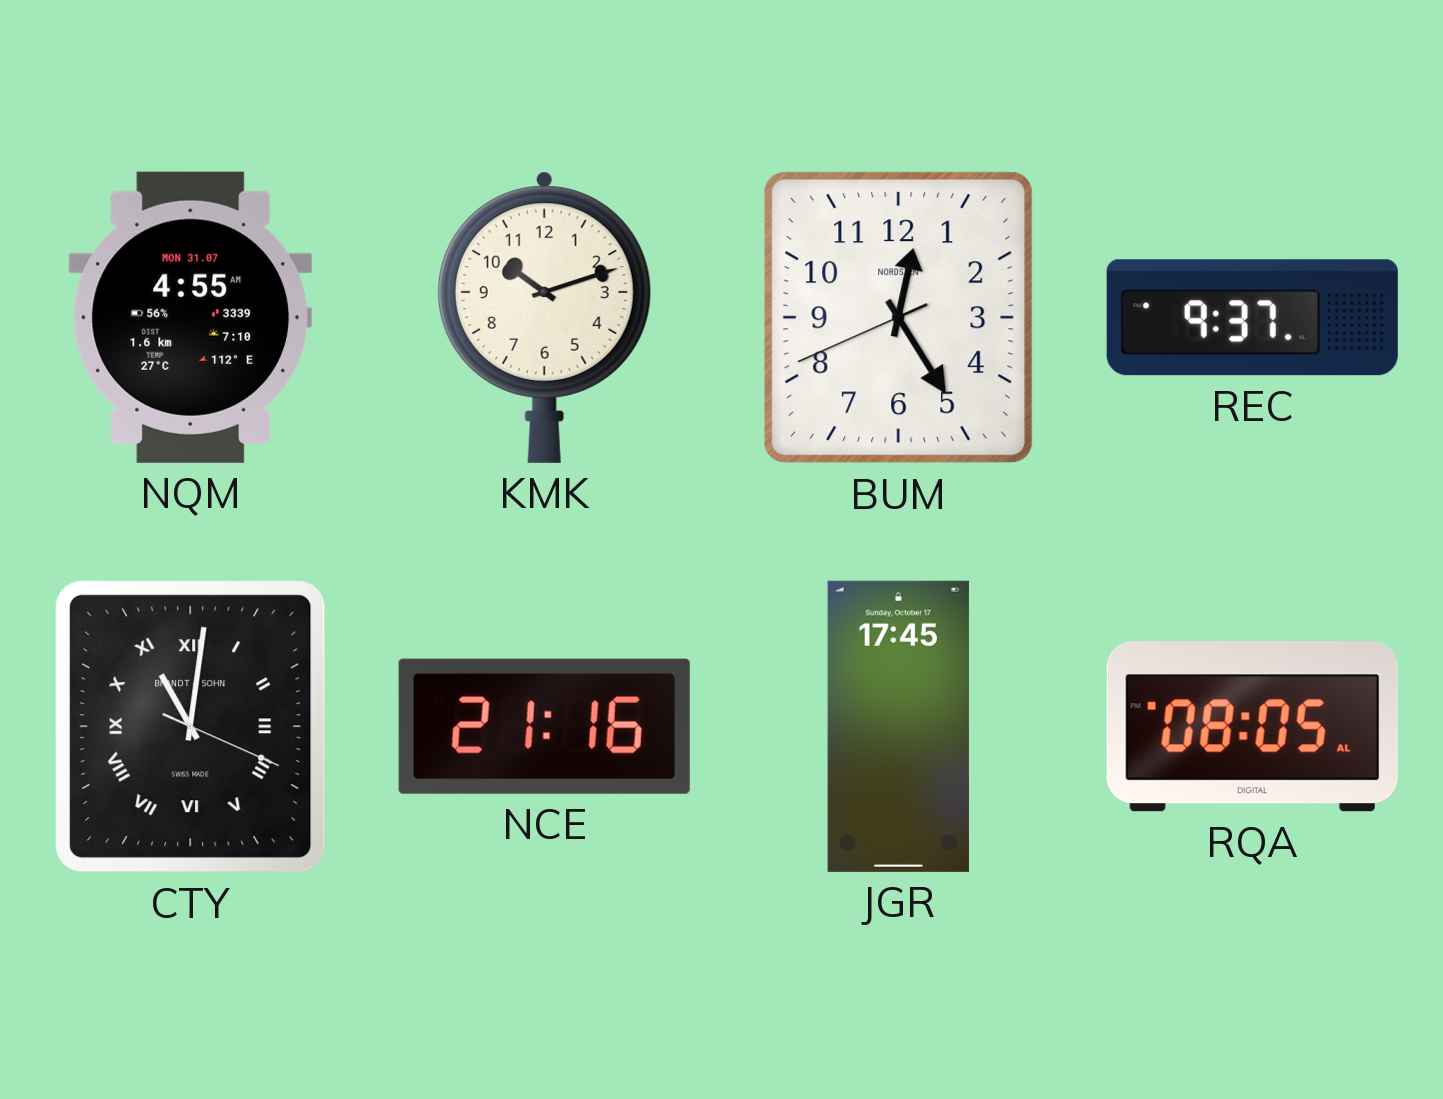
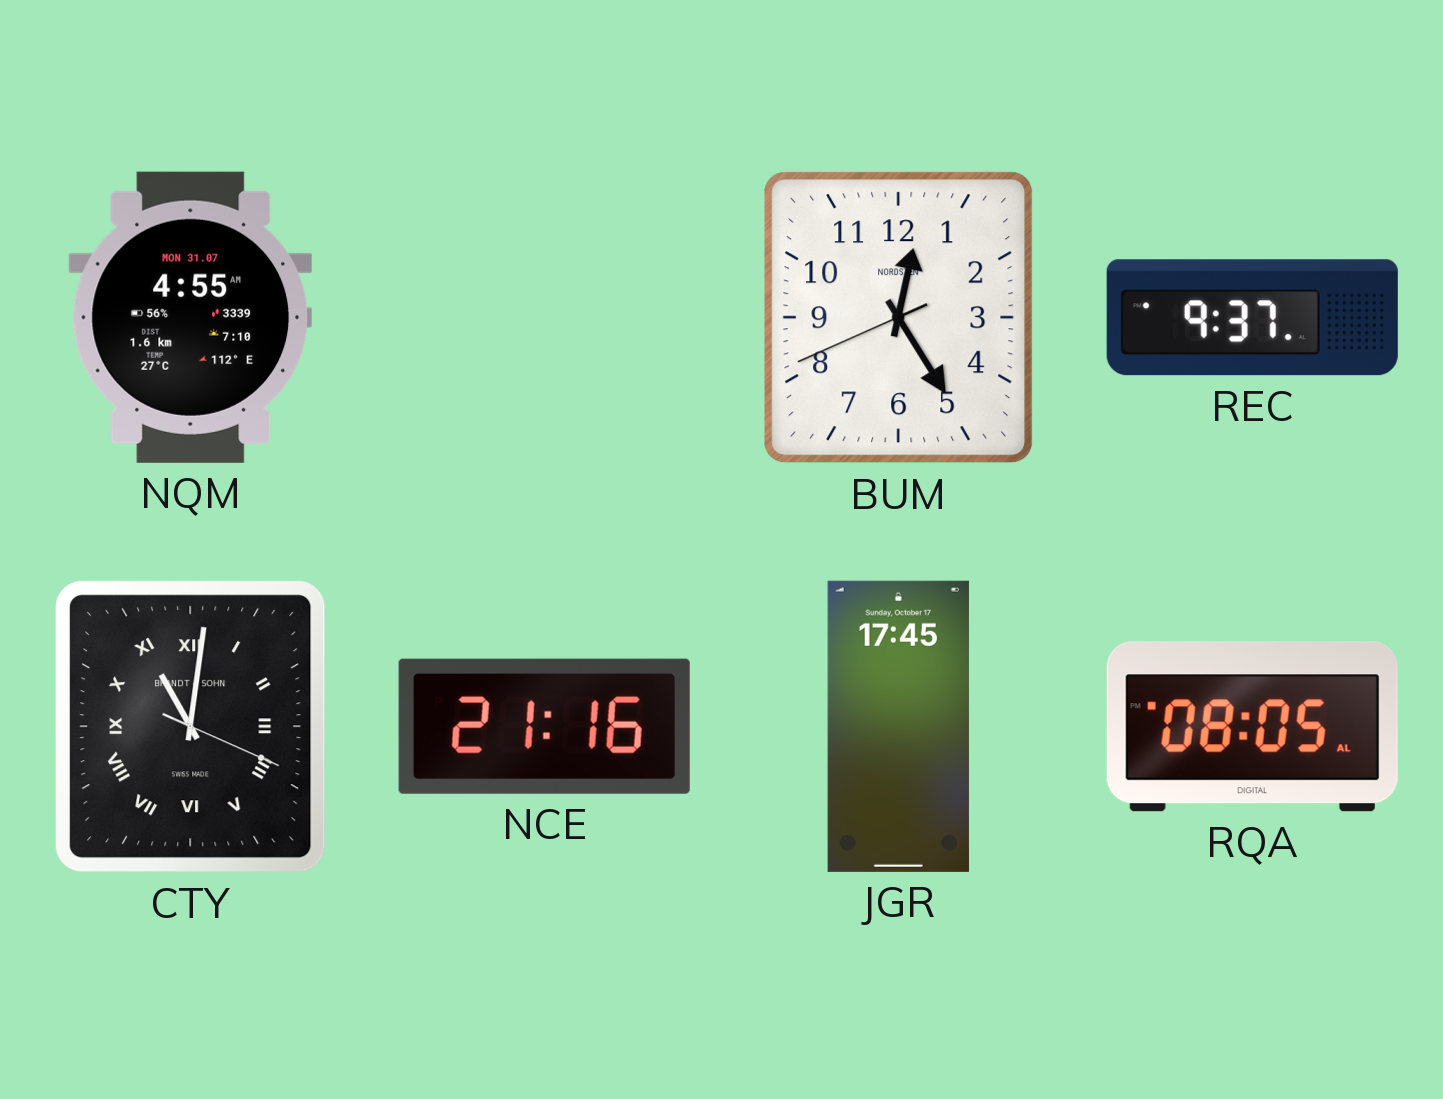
KMK: 10:12 -> none (544, 317)
